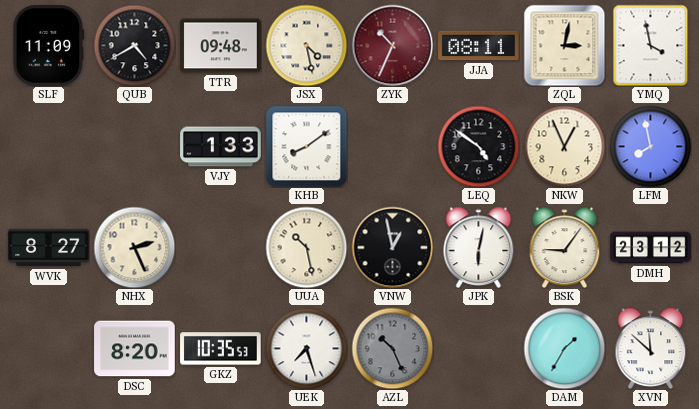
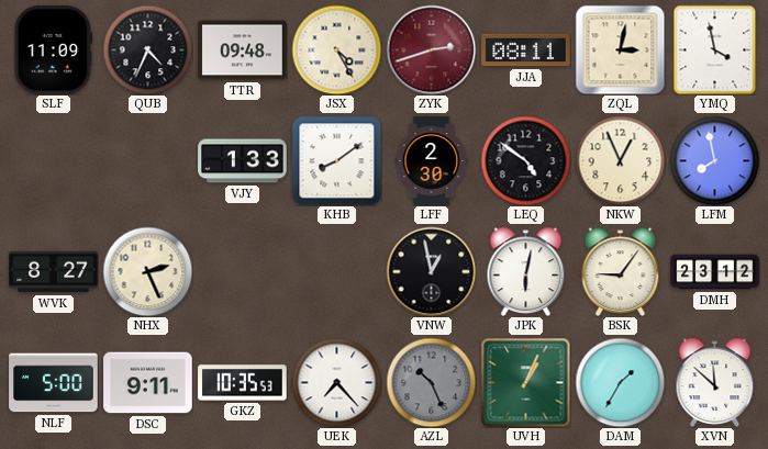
QUB: 4:40 -> 4:34 (147, 49)
JSX: 4:28 -> 4:25 (336, 49)
ZYK: 10:34 -> 2:42 (431, 49)
LFF: none -> 2:30 (432, 161)
UUA: 10:28 -> none (306, 247)
NLF: none -> 5:00 (54, 383)
DSC: 8:20 -> 9:11 (148, 383)
UEK: 7:27 -> 7:23 (336, 382)
UVH: none -> 1:04 (525, 382)
